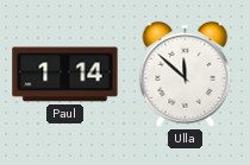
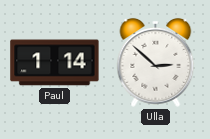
Ulla: 11:52 -> 2:52 (156, 62)
